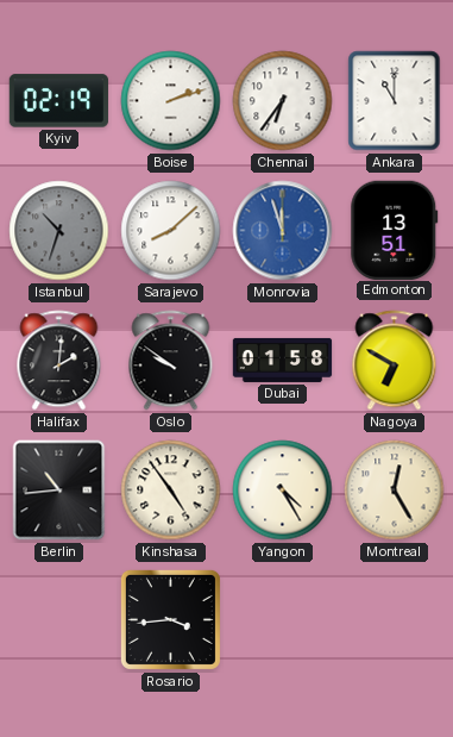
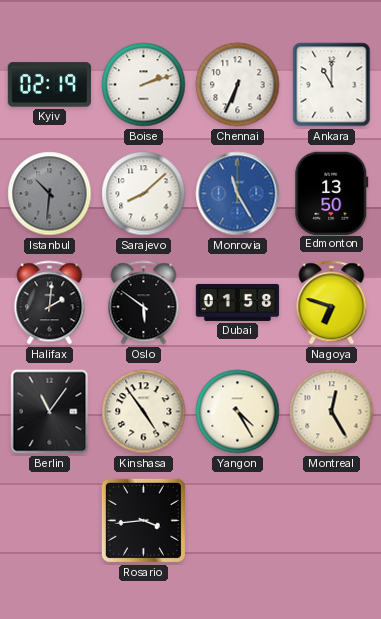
Chennai: 6:36 -> 6:34 (238, 85)
Istanbul: 10:33 -> 10:31 (50, 194)
Monrovia: 11:57 -> 11:25 (238, 194)
Edmonton: 13:51 -> 13:50 (332, 193)
Oslo: 9:51 -> 5:51 (144, 303)
Nagoya: 6:50 -> 6:48 (332, 303)
Berlin: 10:44 -> 11:06 (50, 412)
